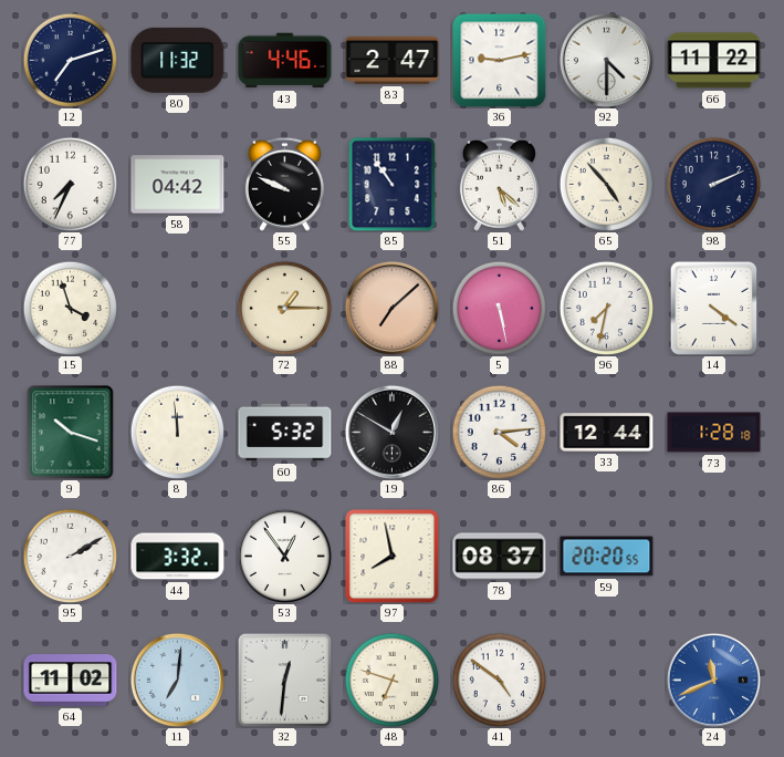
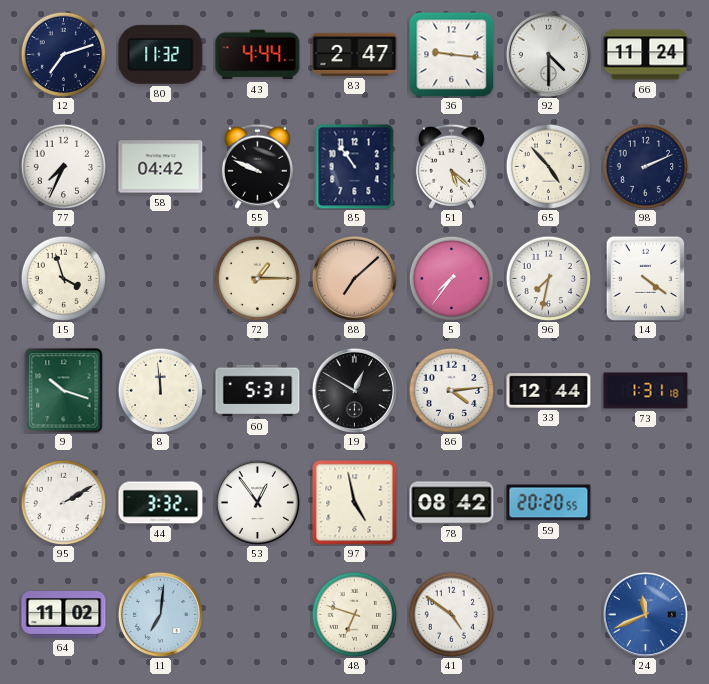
43: 4:46 -> 4:44 (258, 55)
36: 9:13 -> 9:16 (451, 55)
66: 11:22 -> 11:24 (646, 55)
5: 5:28 -> 7:36 (451, 278)
60: 5:32 -> 5:31 (258, 391)
73: 1:28 -> 1:31 (646, 391)
97: 7:58 -> 4:58 (355, 503)
78: 08:37 -> 08:42 (452, 503)
32: 12:31 -> none (284, 680)
